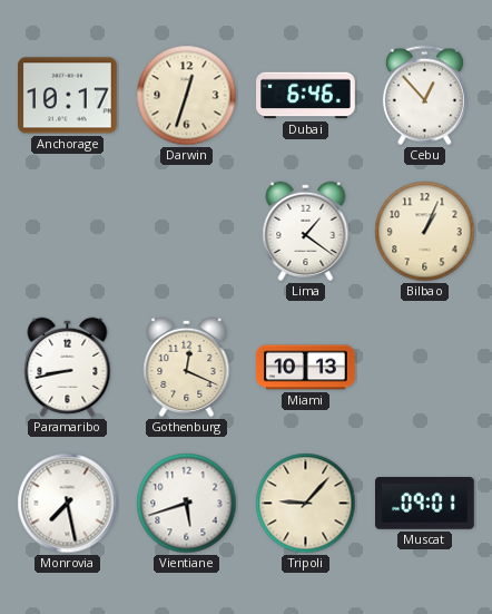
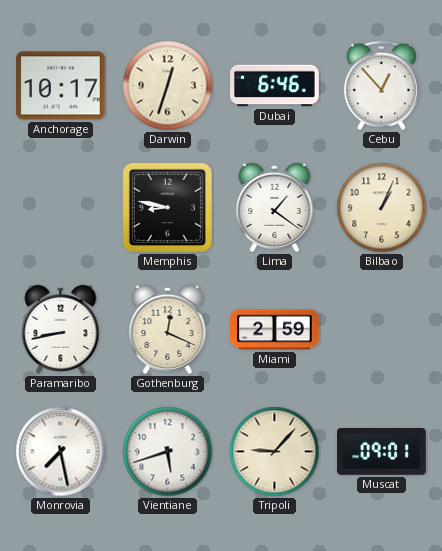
Memphis: none -> 8:47 (167, 207)
Miami: 10:13 -> 2:59 (275, 330)
